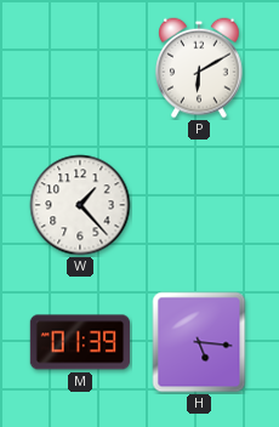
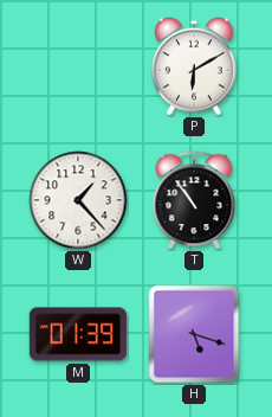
T: none -> 10:54 (194, 200)
H: 5:16 -> 5:18 (194, 334)
